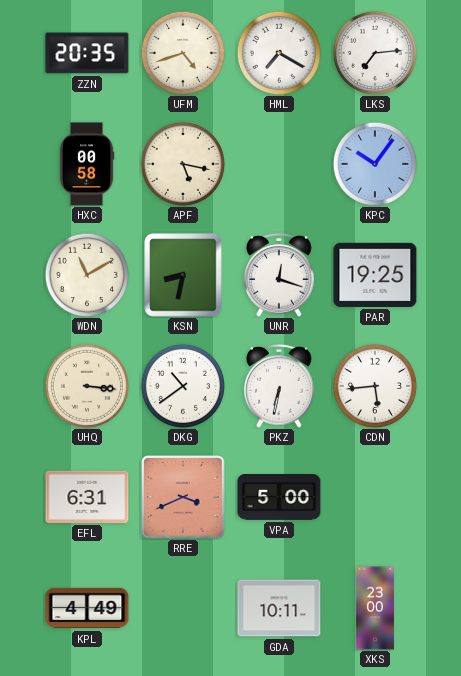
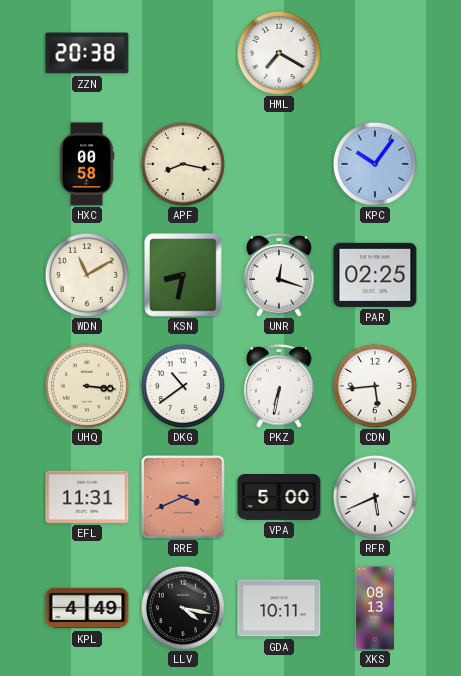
ZZN: 20:35 -> 20:38 (87, 53)
UFM: 4:42 -> none (183, 53)
LKS: 7:14 -> none (375, 53)
APF: 5:17 -> 8:17 (183, 164)
PAR: 19:25 -> 02:25 (375, 275)
EFL: 6:31 -> 11:31 (87, 497)
RFR: none -> 5:41 (375, 497)
LLV: none -> 4:17 (183, 608)
XKS: 23:00 -> 08:13 (375, 608)
